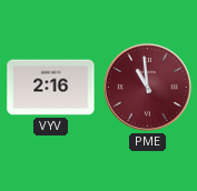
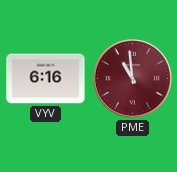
VYV: 2:16 -> 6:16 (46, 79)
